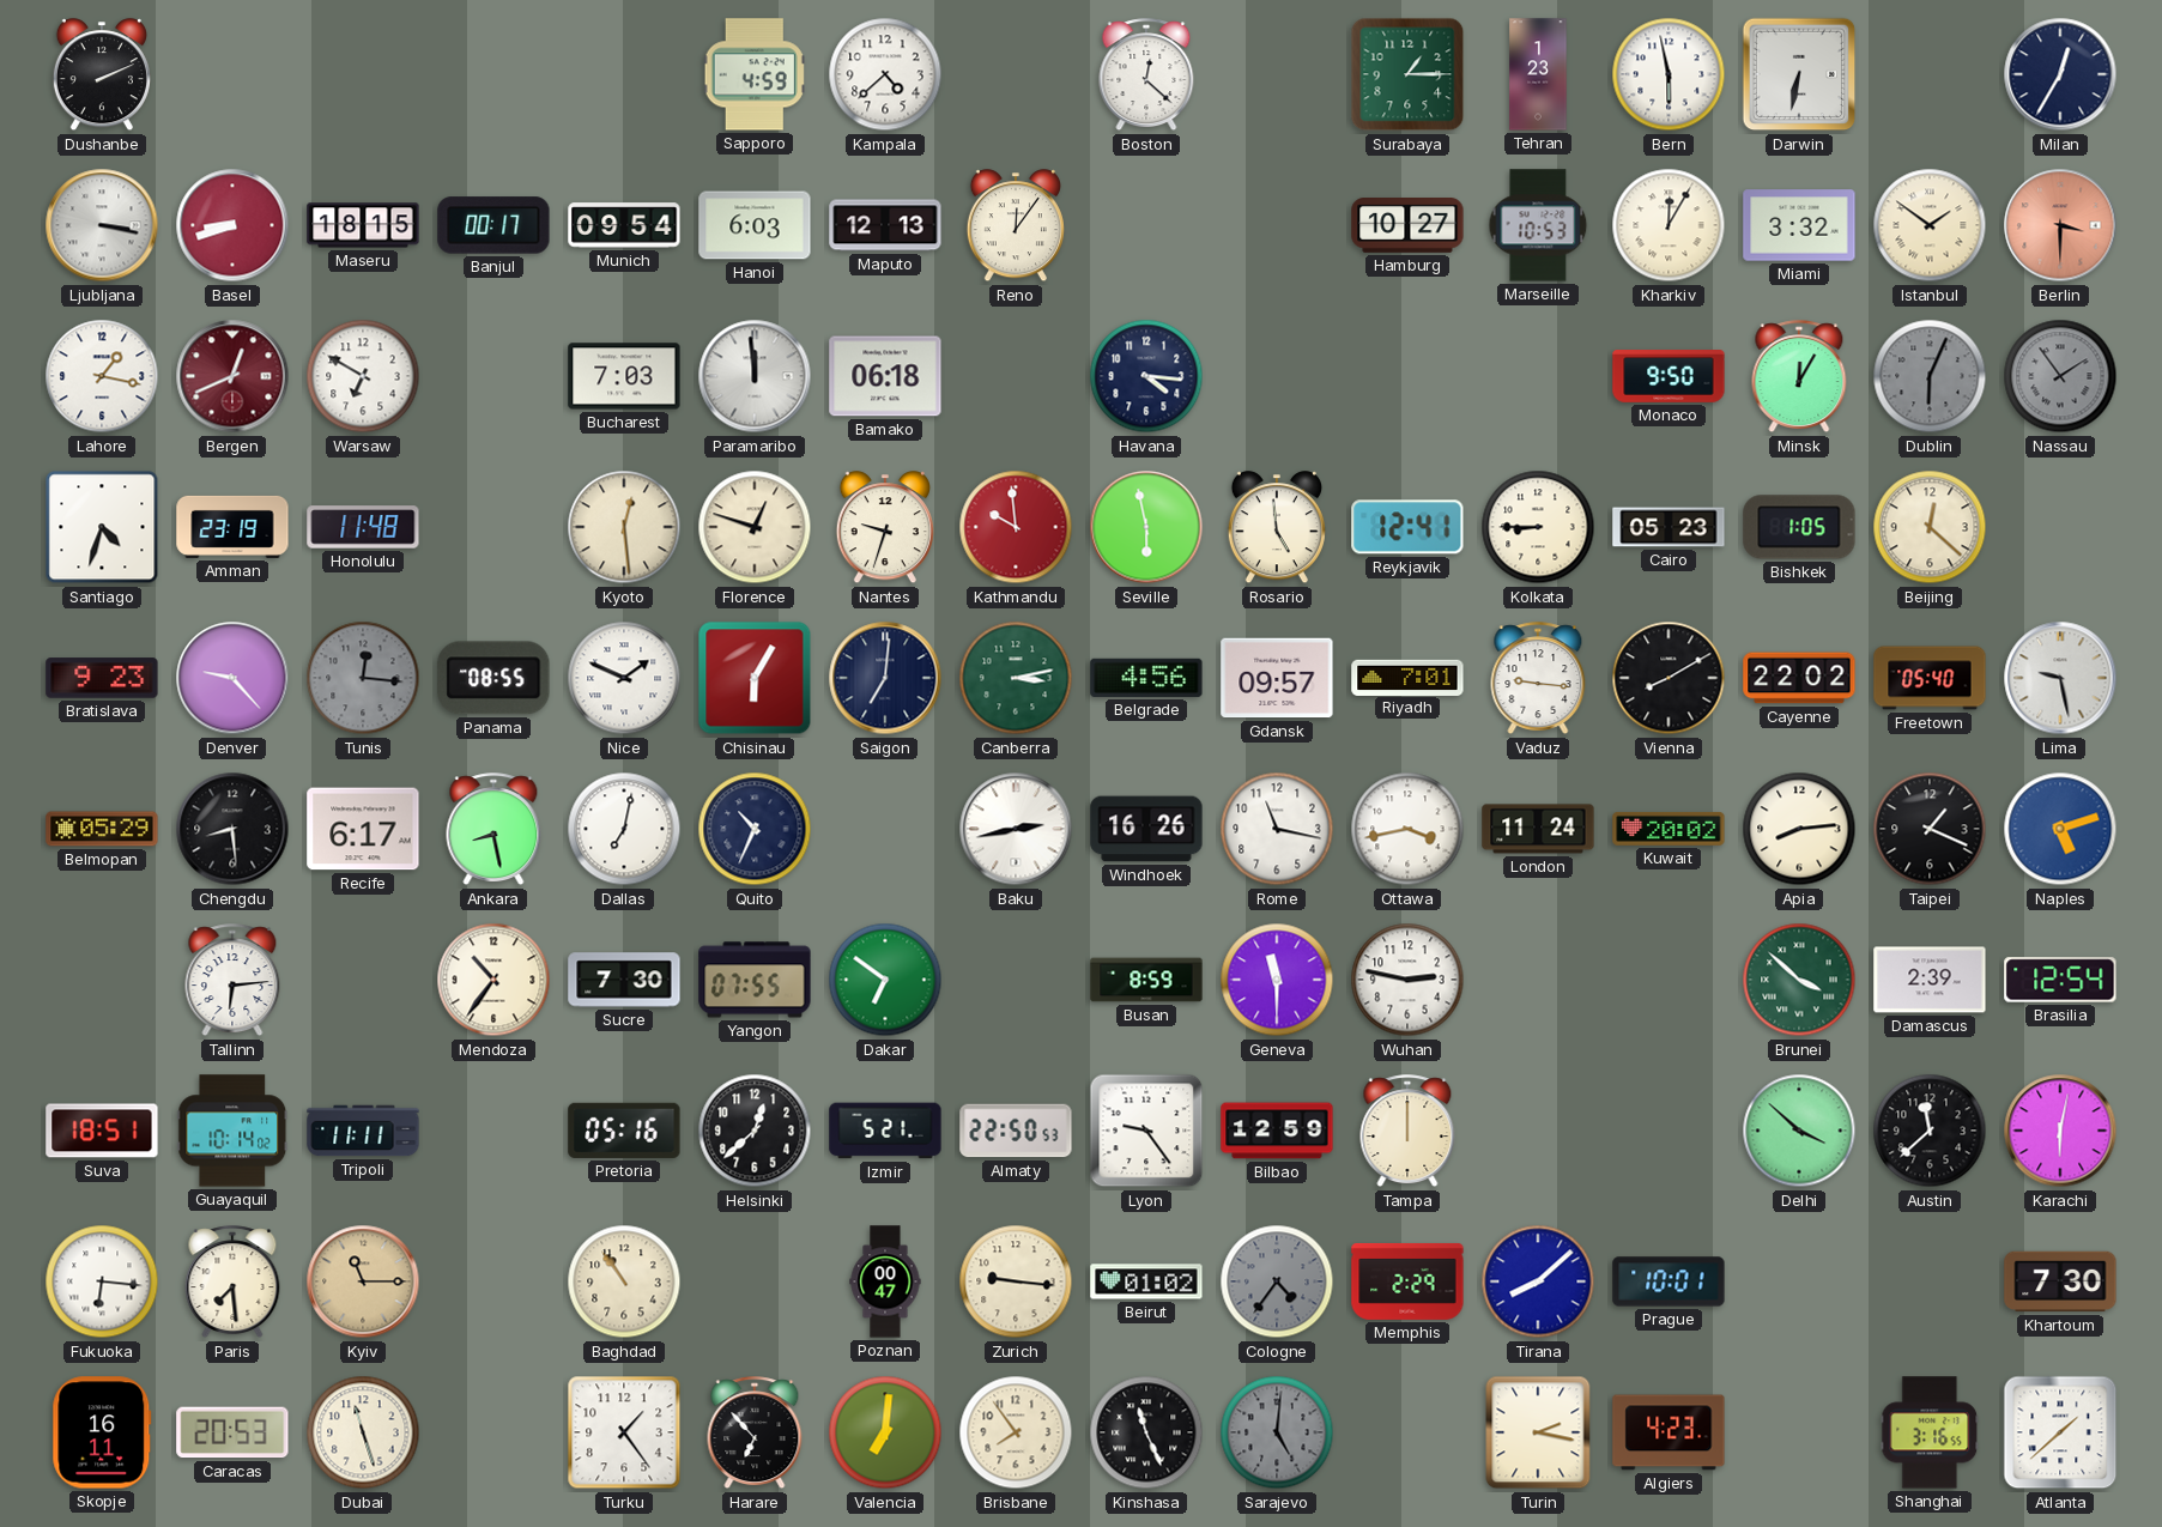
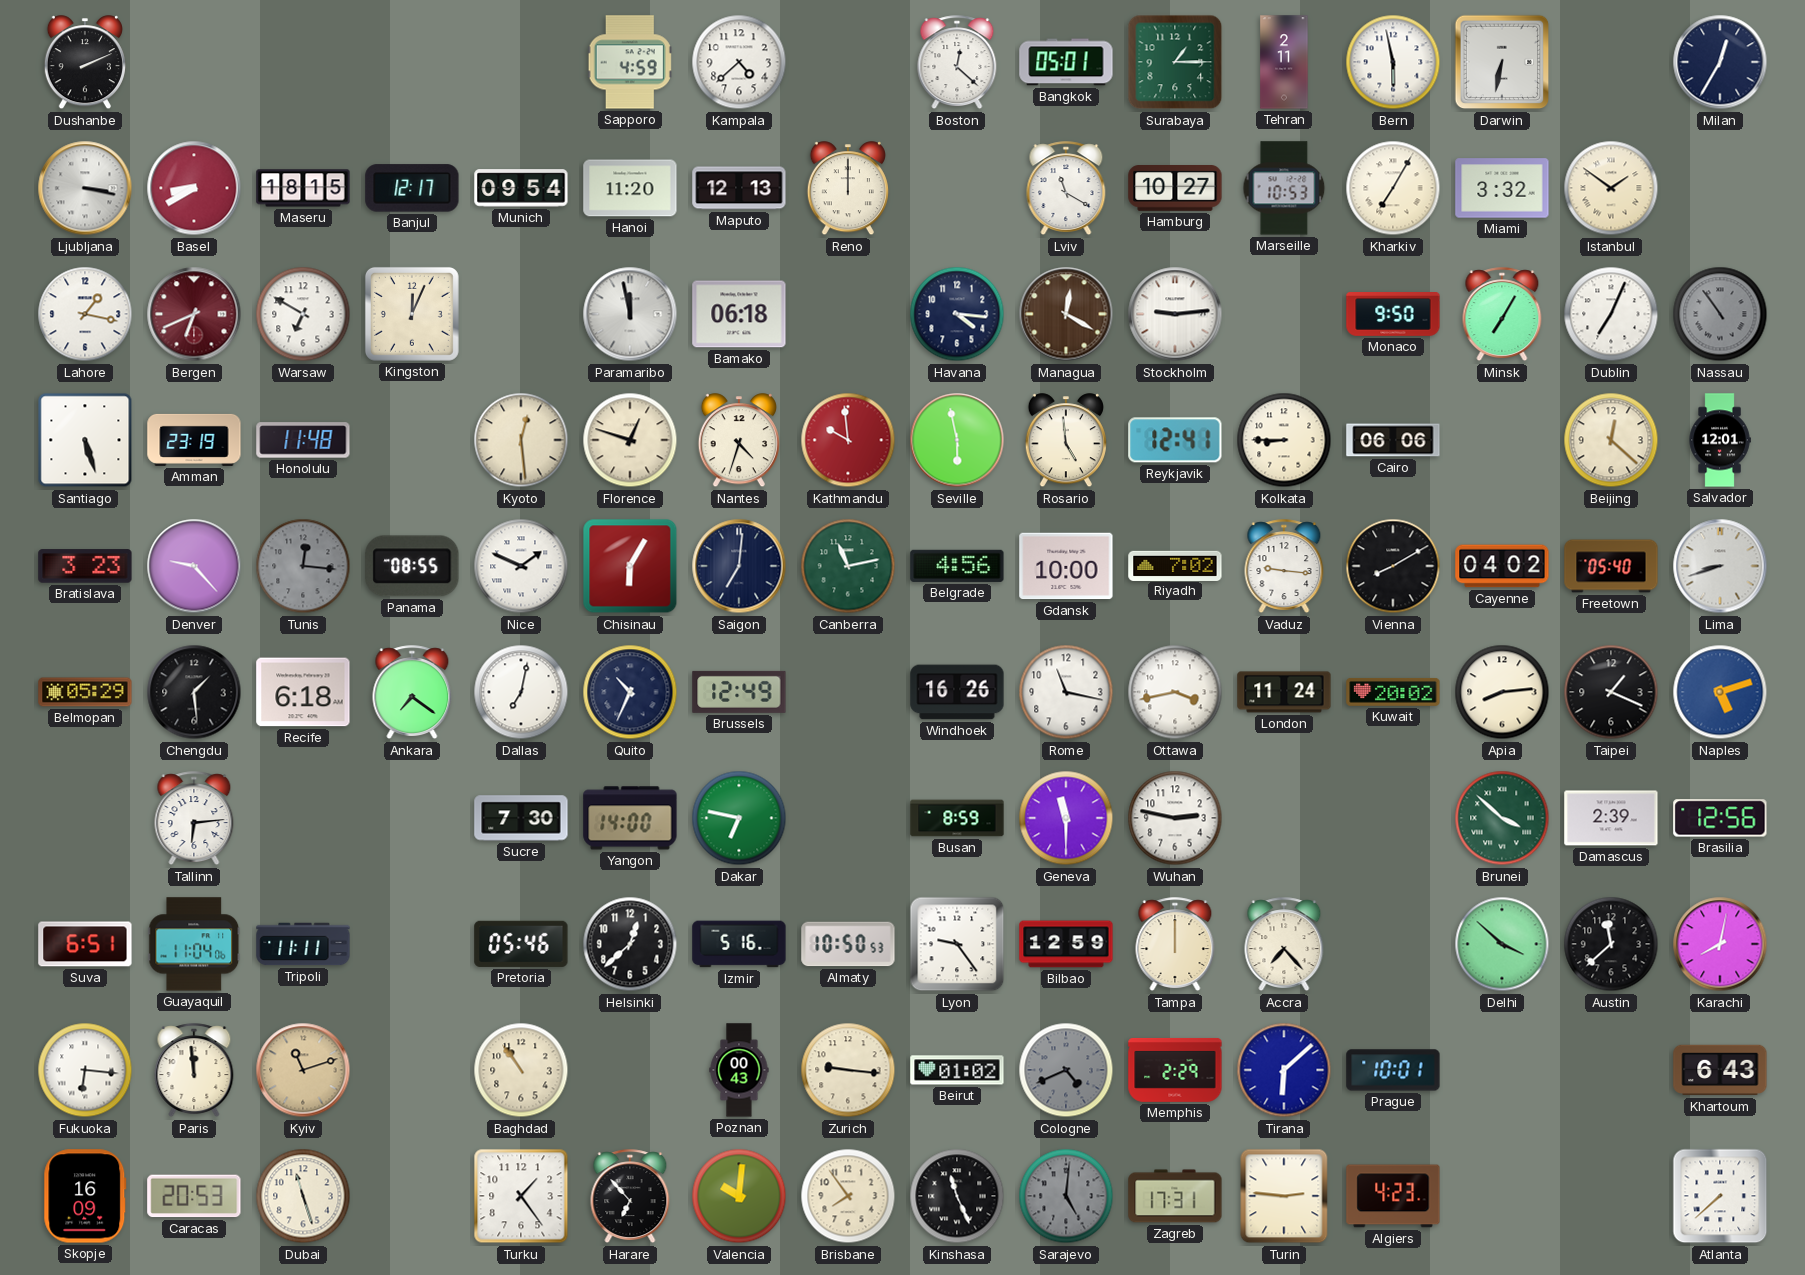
Bangkok: none -> 05:01 (1066, 62)
Tehran: 1:23 -> 2:11 (1284, 62)
Basel: 8:42 -> 8:40 (194, 188)
Banjul: 00:17 -> 12:17 (412, 188)
Hanoi: 6:03 -> 11:20 (630, 188)
Reno: 12:06 -> 12:00 (848, 189)
Lviv: none -> 11:20 (1066, 189)
Kharkiv: 12:05 -> 7:05 (1393, 188)
Berlin: 3:30 -> none (2060, 225)
Bergen: 12:41 -> 6:41 (194, 314)
Kingston: none -> 12:04 (412, 314)
Bucharest: 7:03 -> none (624, 376)
Paramaribo: 11:59 -> 11:58 (630, 314)
Managua: none -> 12:20 (1066, 314)
Stockholm: none -> 9:14 (1175, 314)
Minsk: 12:05 -> 7:05 (1502, 315)
Dublin: 6:04 -> 7:04 (1611, 314)
Dublin dial: grey -> white (1611, 314)
Nassau: 1:54 -> 10:54 (1720, 314)
Santiago: 4:33 -> 5:27 (85, 440)
Nantes: 9:33 -> 4:33 (739, 441)
Cairo: 05:23 -> 06:06 (1393, 440)
Bishkek: 1:05 -> none (1799, 527)
Salvador: none -> 12:01 (1720, 440)
Bratislava: 9:23 -> 3:23 (85, 566)
Canberra: 3:13 -> 11:13 (848, 566)
Gdansk: 09:57 -> 10:00 (1066, 566)
Riyadh: 7:01 -> 7:02 (1175, 565)
Cayenne: 22:02 -> 04:02 (1502, 566)
Lima: 9:28 -> 8:42 (1720, 566)
Chengdu: 8:29 -> 1:29 (194, 692)
Recife: 6:17 -> 6:18 (303, 692)
Ankara: 8:28 -> 7:21 (412, 693)
Brussels: none -> 12:49 (739, 692)
Baku: 2:43 -> none (1016, 829)
Mendoza: 10:36 -> none (493, 980)
Yangon: 07:55 -> 14:00 (630, 818)
Dakar: 6:51 -> 6:47 (739, 818)
Brasilia: 12:54 -> 12:56 (1720, 818)
Suva: 18:51 -> 6:51 (85, 944)
Guayaquil: 10:14 -> 11:04 (194, 944)
Pretoria: 05:16 -> 05:46 (521, 944)
Izmir: 5:21 -> 5:16 (739, 944)
Almaty: 22:50 -> 10:50 (848, 944)
Accra: none -> 7:23 (1284, 945)
Karachi: 6:02 -> 8:02 (1720, 944)
Paris: 7:29 -> 11:59 (194, 1071)
Kyiv: 11:15 -> 11:12 (303, 1070)
Poznan: 00:47 -> 00:43 (739, 1070)
Cologne: 4:36 -> 4:41 (1066, 1070)
Tirana: 8:08 -> 6:08 (1284, 1070)
Khartoum: 7:30 -> 6:43 (1720, 1070)
Skopje: 16:11 -> 16:09 (85, 1196)
Valencia: 7:01 -> 10:01 (739, 1196)
Zagreb: none -> 17:31 (1175, 1196)
Turin: 2:17 -> 2:46 (1284, 1196)
Shanghai: 3:16 -> none (1930, 1432)
Atlanta: 1:38 -> 7:38 (1720, 1196)
